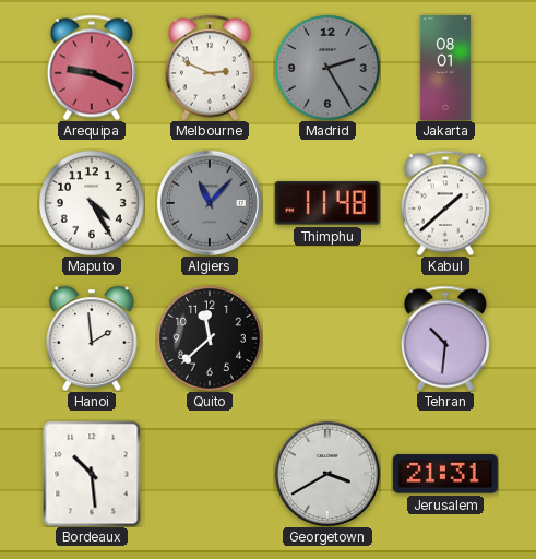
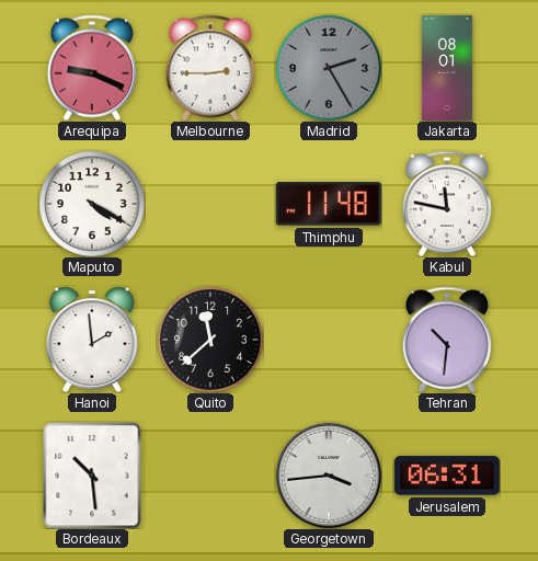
Melbourne: 2:49 -> 2:45 (210, 68)
Maputo: 4:25 -> 4:20 (92, 204)
Algiers: 11:07 -> none (210, 203)
Kabul: 1:38 -> 11:47 (447, 204)
Georgetown: 3:40 -> 3:44 (329, 476)
Jerusalem: 21:31 -> 06:31 (447, 476)
